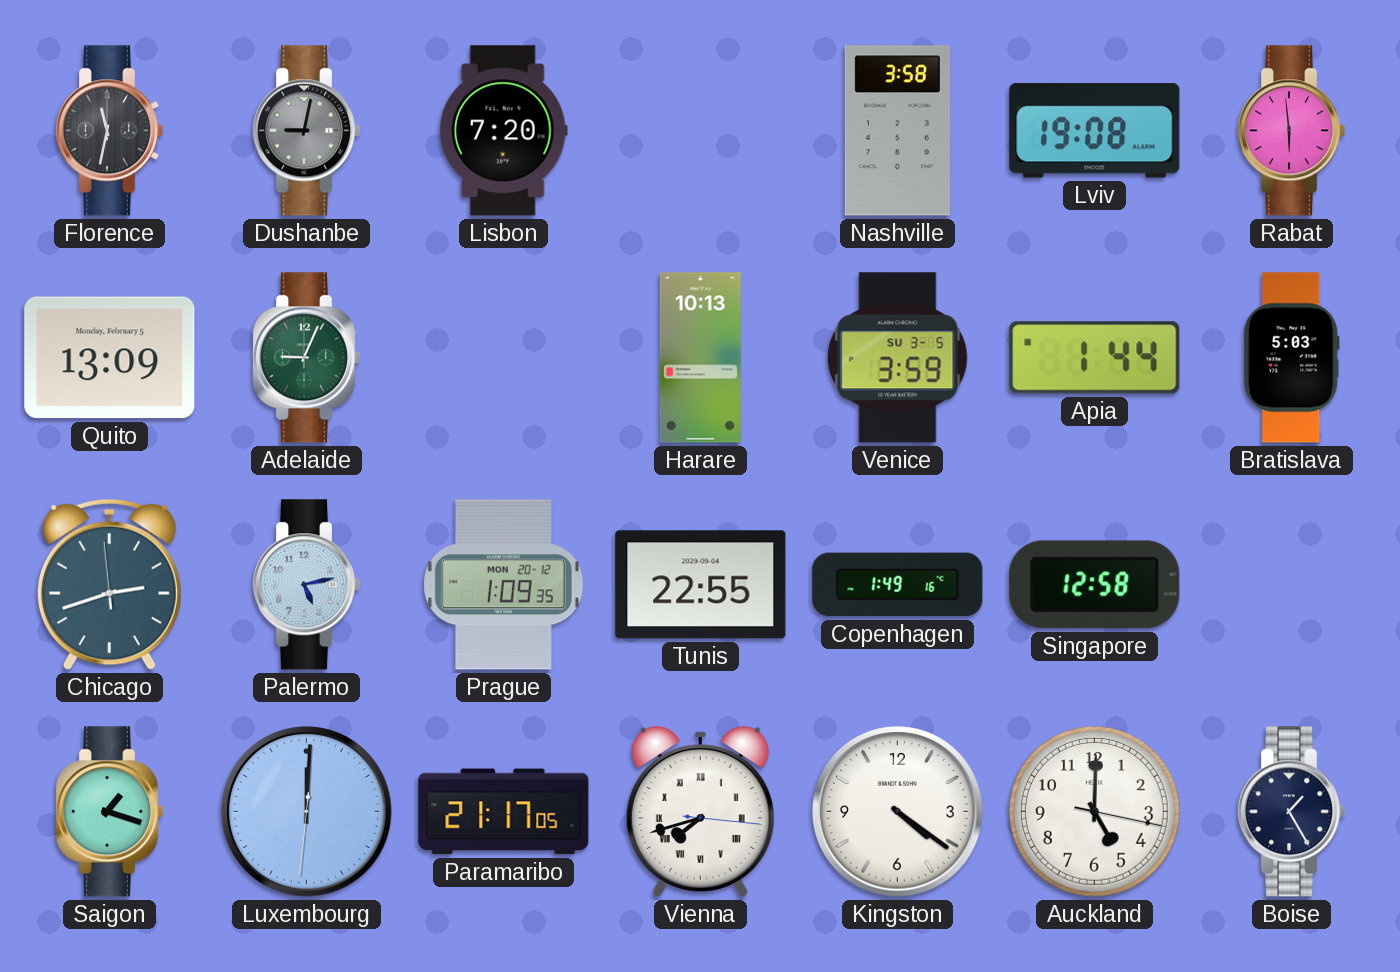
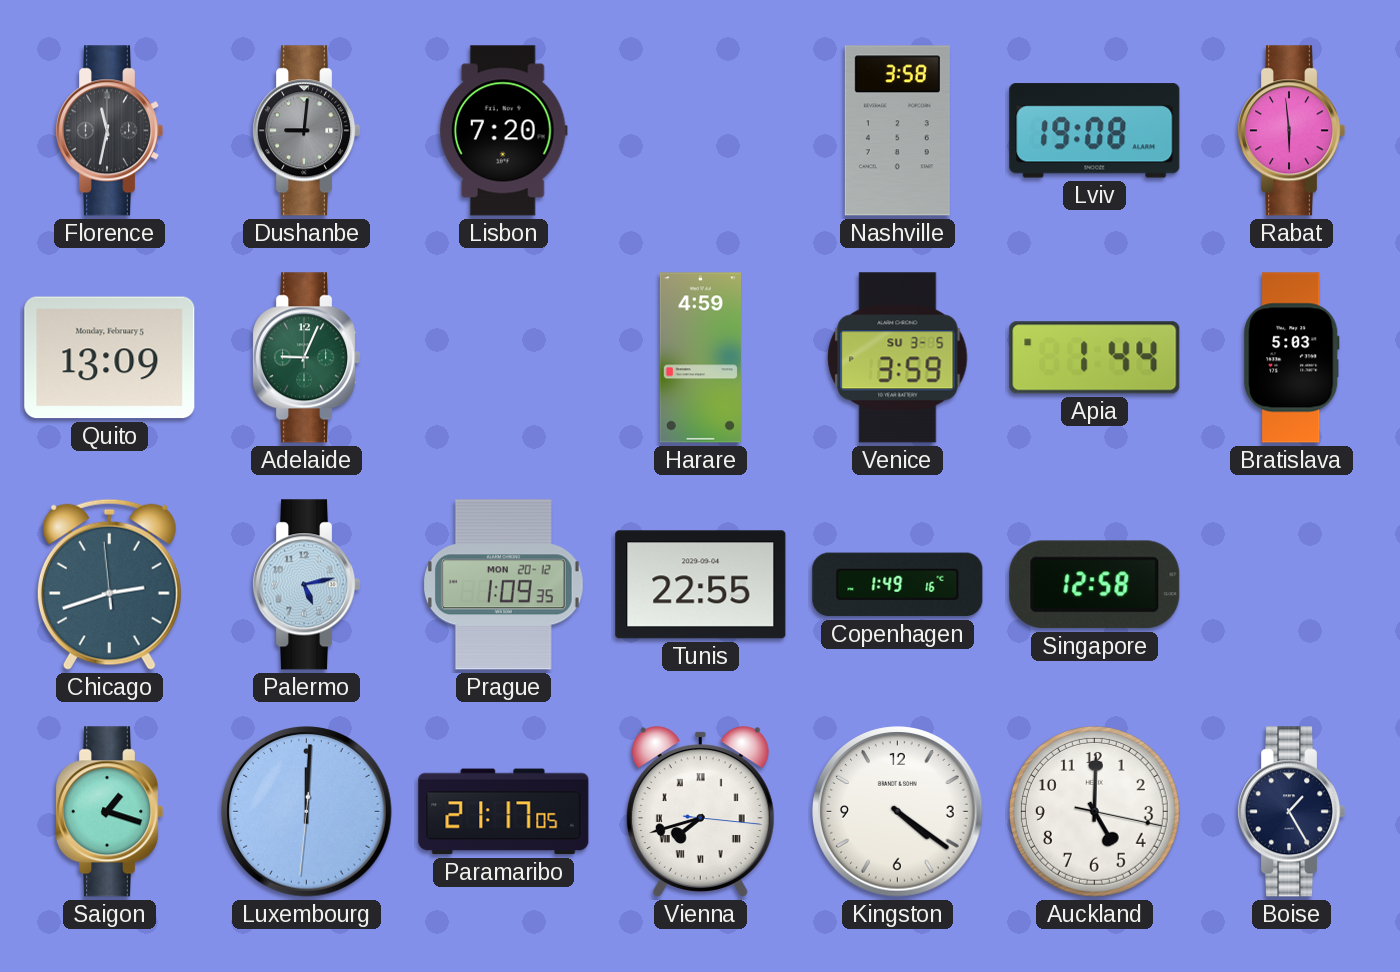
Dushanbe: 9:02 -> 9:01 (306, 131)
Harare: 10:13 -> 4:59 (700, 358)
